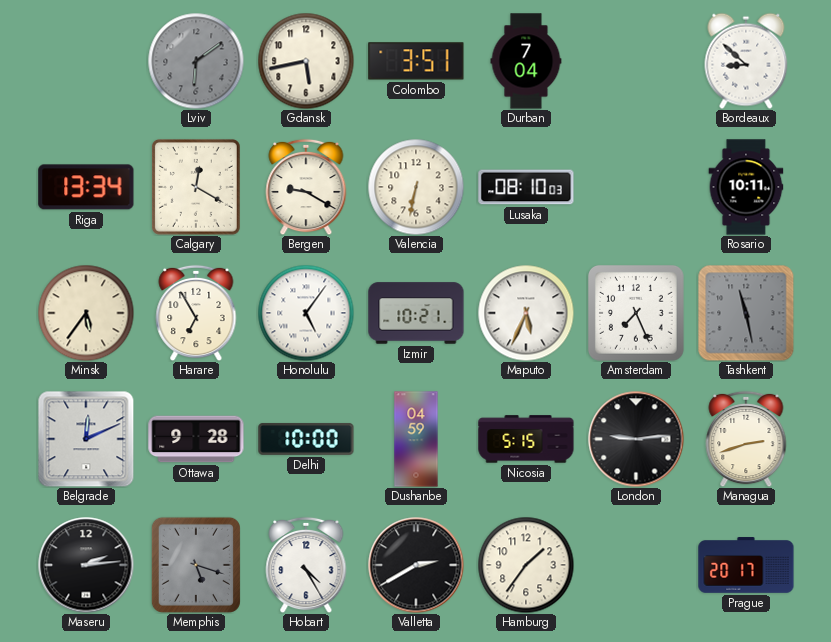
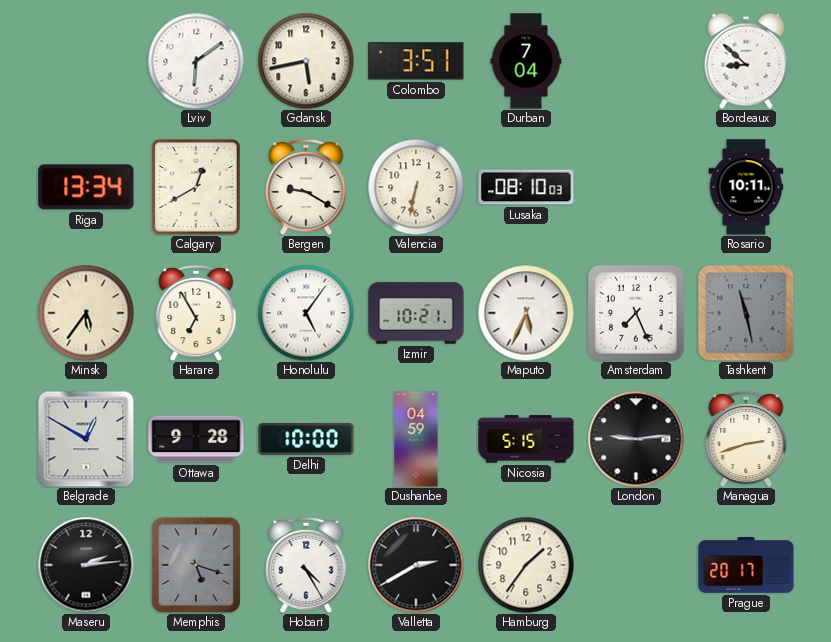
Lviv dial: grey -> white (196, 61)
Calgary: 12:20 -> 12:40 (196, 187)
Belgrade: 12:11 -> 12:50 (86, 439)
